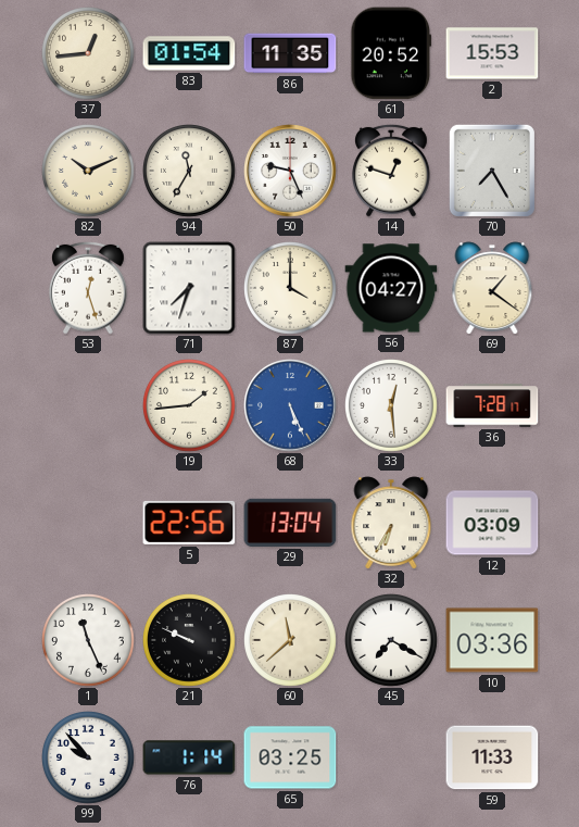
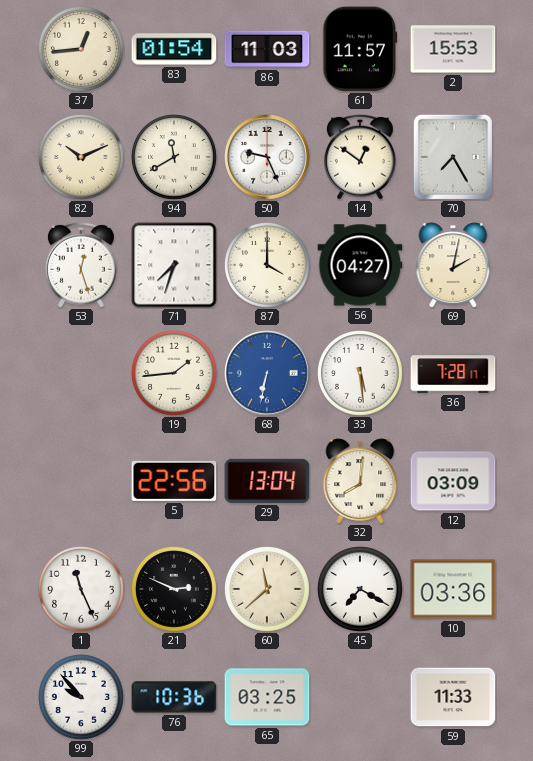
86: 11:35 -> 11:03 (267, 49)
61: 20:52 -> 11:57 (360, 49)
94: 11:35 -> 11:40 (175, 158)
14: 12:48 -> 12:51 (361, 157)
69: 1:21 -> 2:02 (453, 265)
68: 5:26 -> 6:32 (267, 373)
33: 12:29 -> 5:29 (361, 374)
32: 6:35 -> 8:01 (360, 481)
21: 9:49 -> 2:49 (175, 590)
76: 1:14 -> 10:36 (174, 697)
